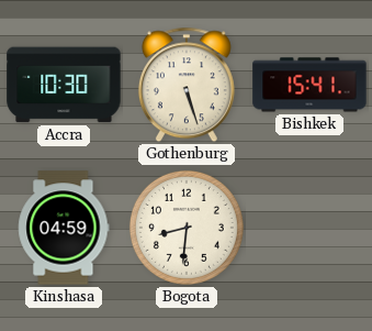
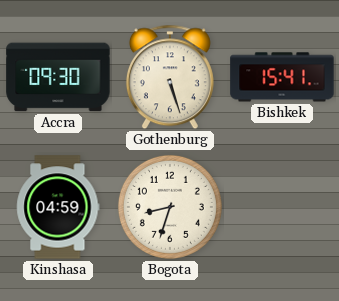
Accra: 10:30 -> 09:30 (58, 77)
Bogota: 8:31 -> 8:33 (170, 207)
